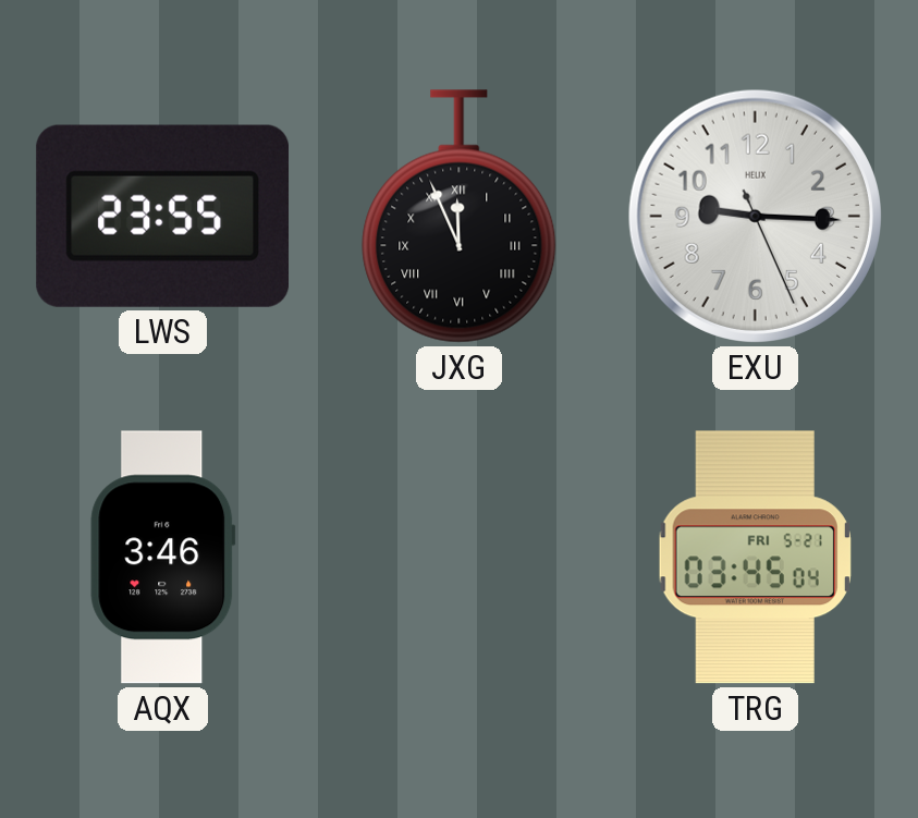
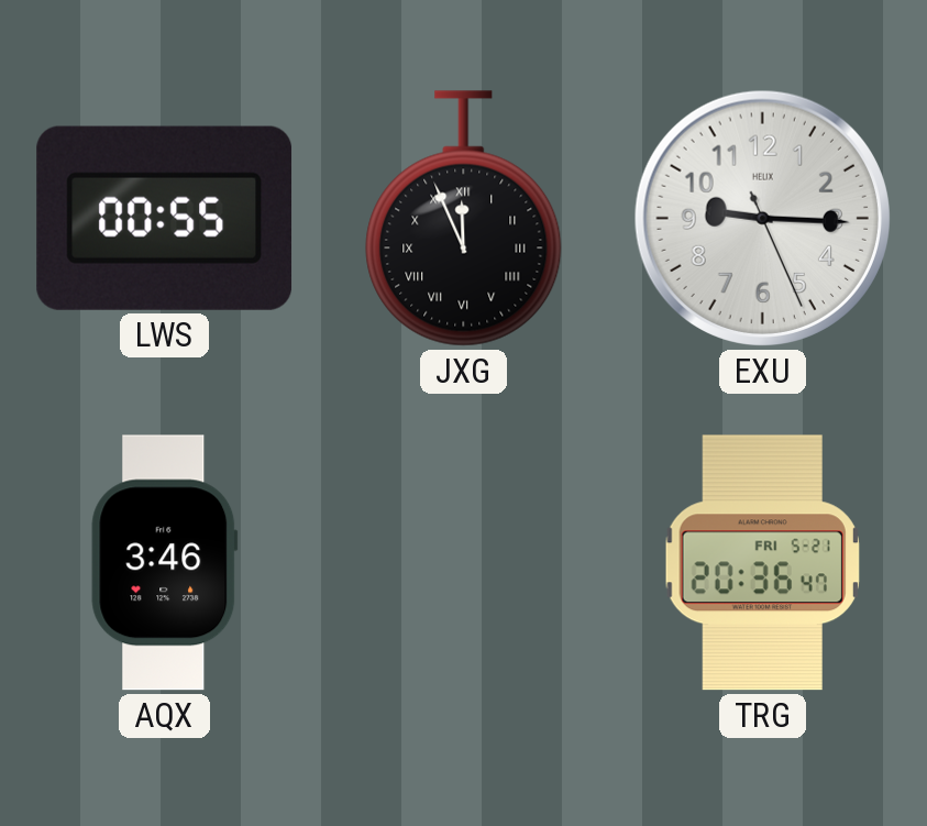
LWS: 23:55 -> 00:55 (165, 218)
TRG: 03:45 -> 20:36 (762, 563)
